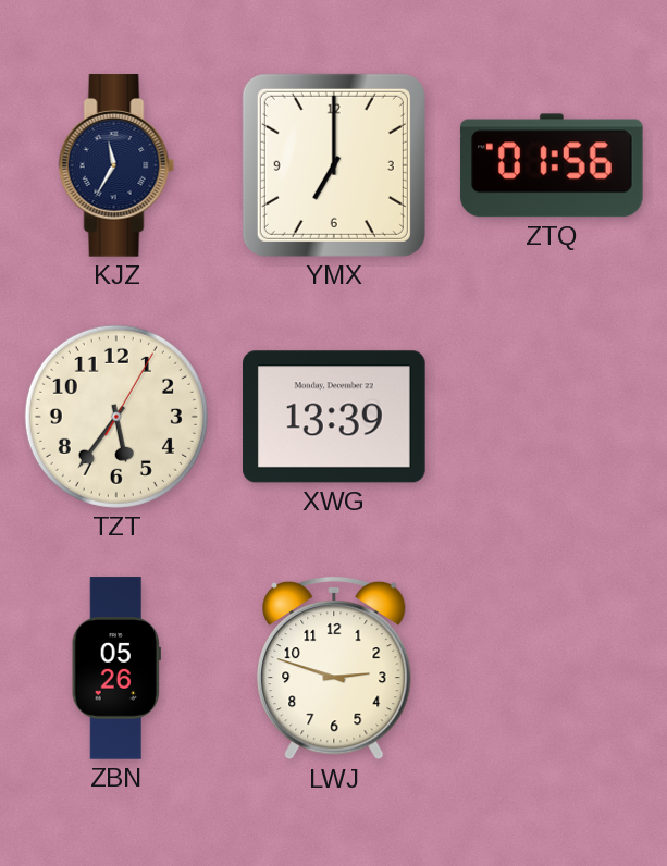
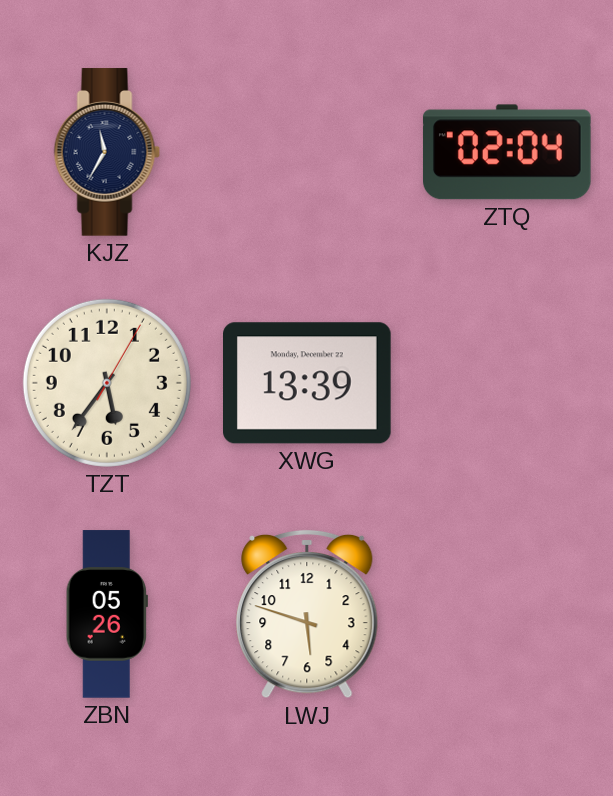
YMX: 7:00 -> none (334, 165)
ZTQ: 01:56 -> 02:04 (507, 152)
LWJ: 2:48 -> 5:48 (307, 614)
